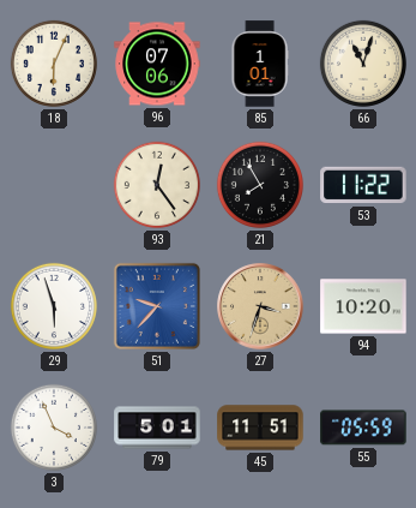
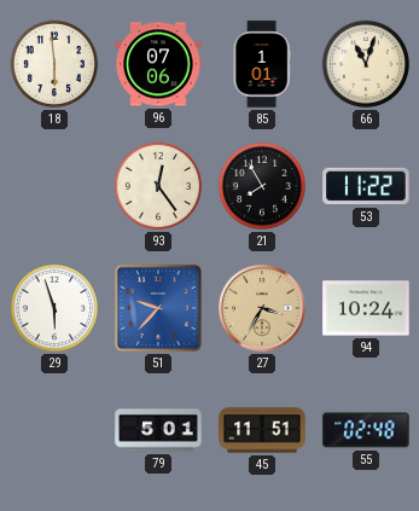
18: 6:04 -> 5:59 (54, 64)
27: 3:33 -> 3:35 (262, 308)
94: 10:20 -> 10:24 (366, 308)
3: 3:56 -> none (54, 428)
55: 05:59 -> 02:48 (366, 430)
